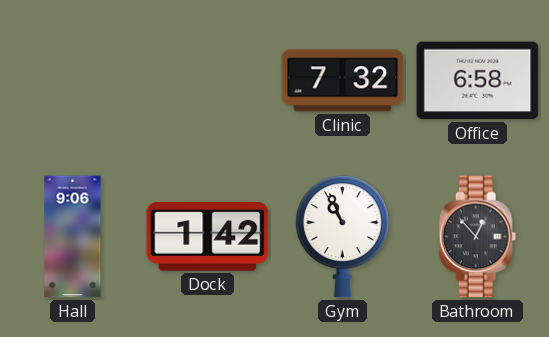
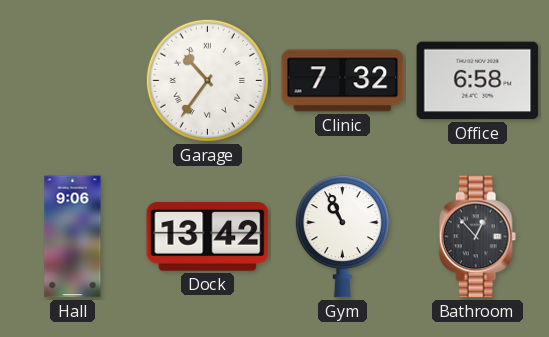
Garage: none -> 10:36 (207, 80)
Dock: 1:42 -> 13:42 (208, 236)
